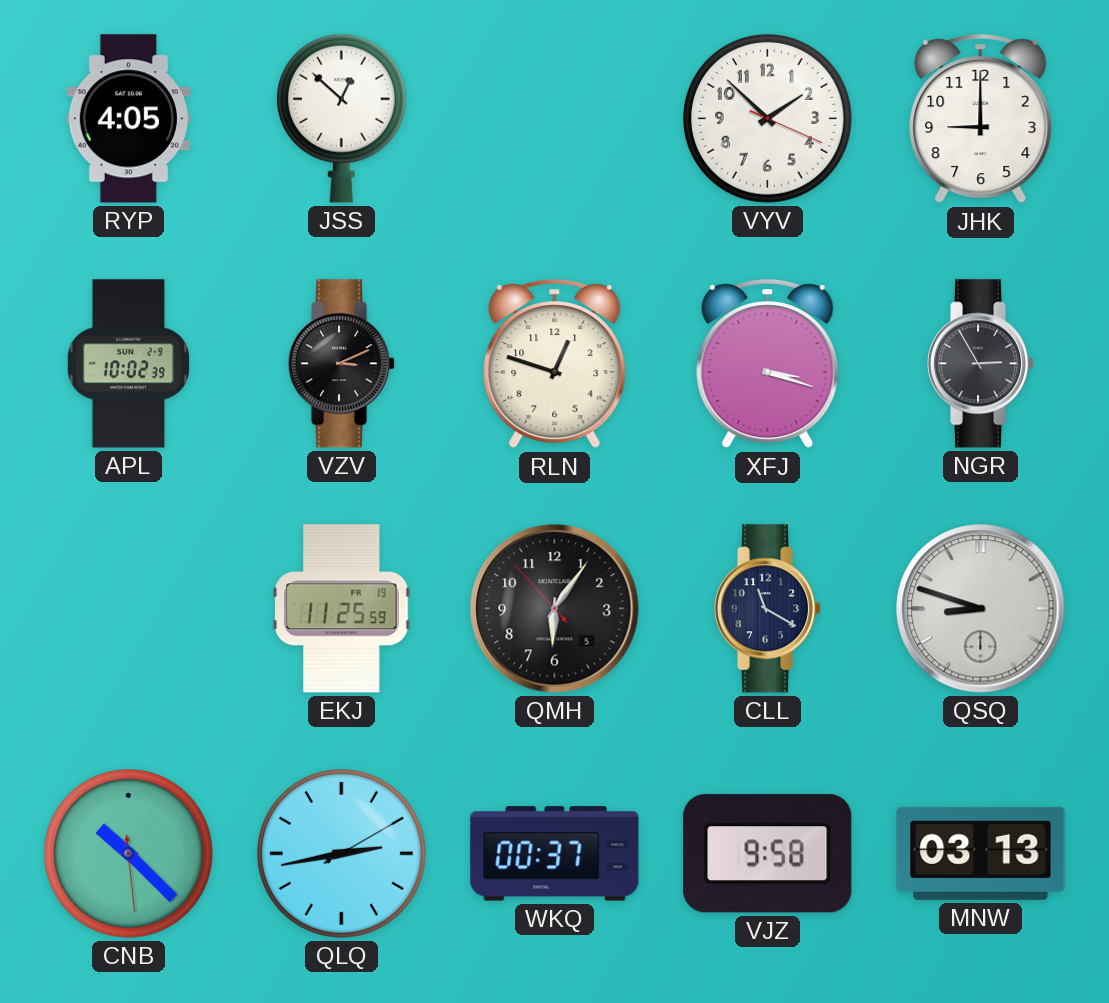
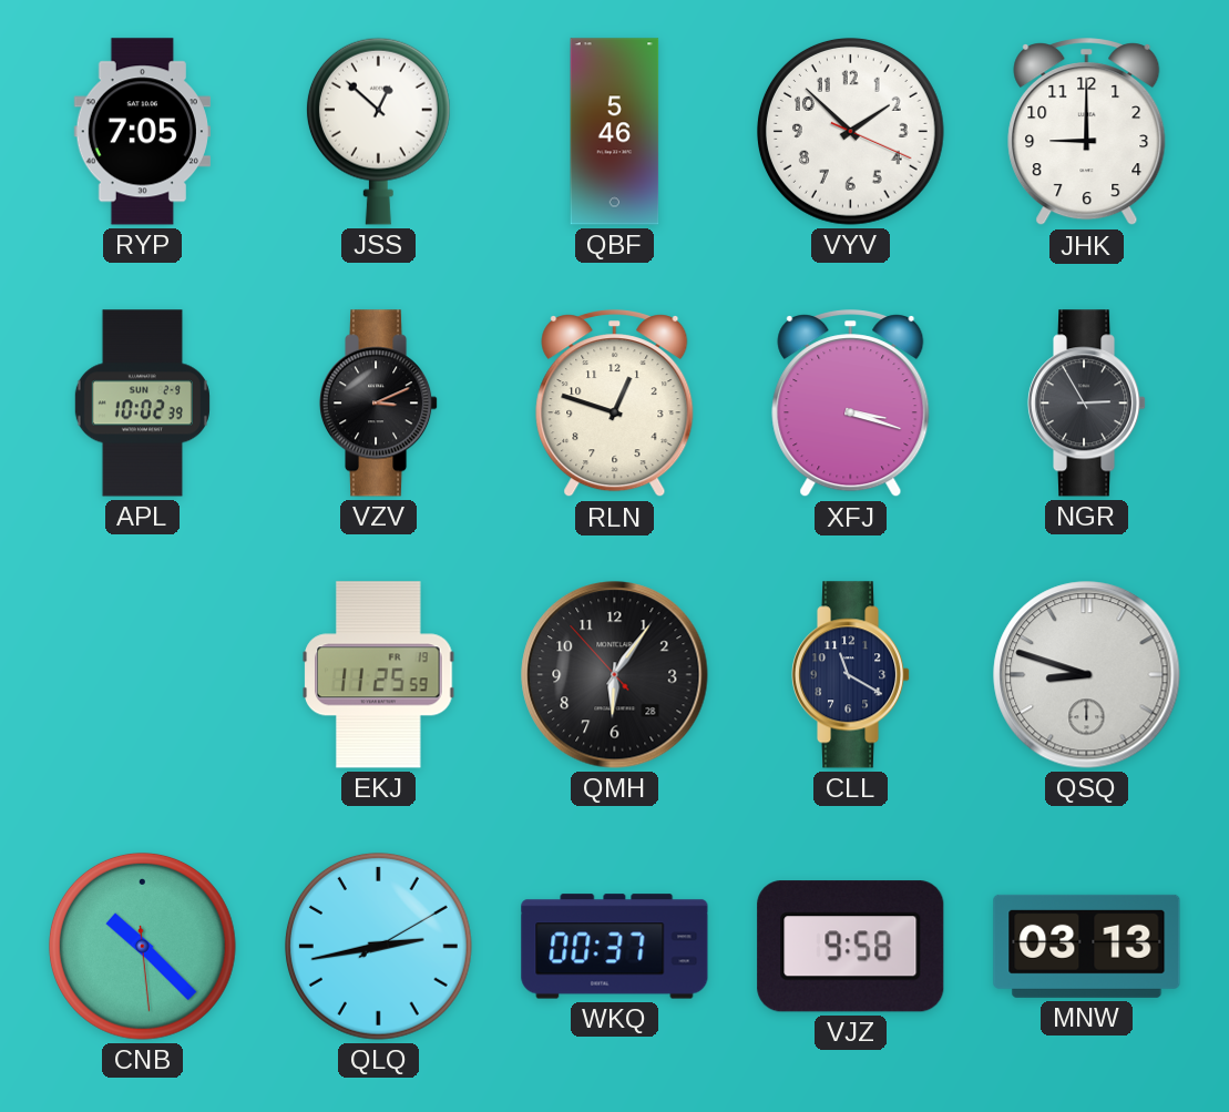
RYP: 4:05 -> 7:05 (142, 132)
QBF: none -> 5:46 (615, 132)
QMH date: 5 -> 28 (615, 675)
